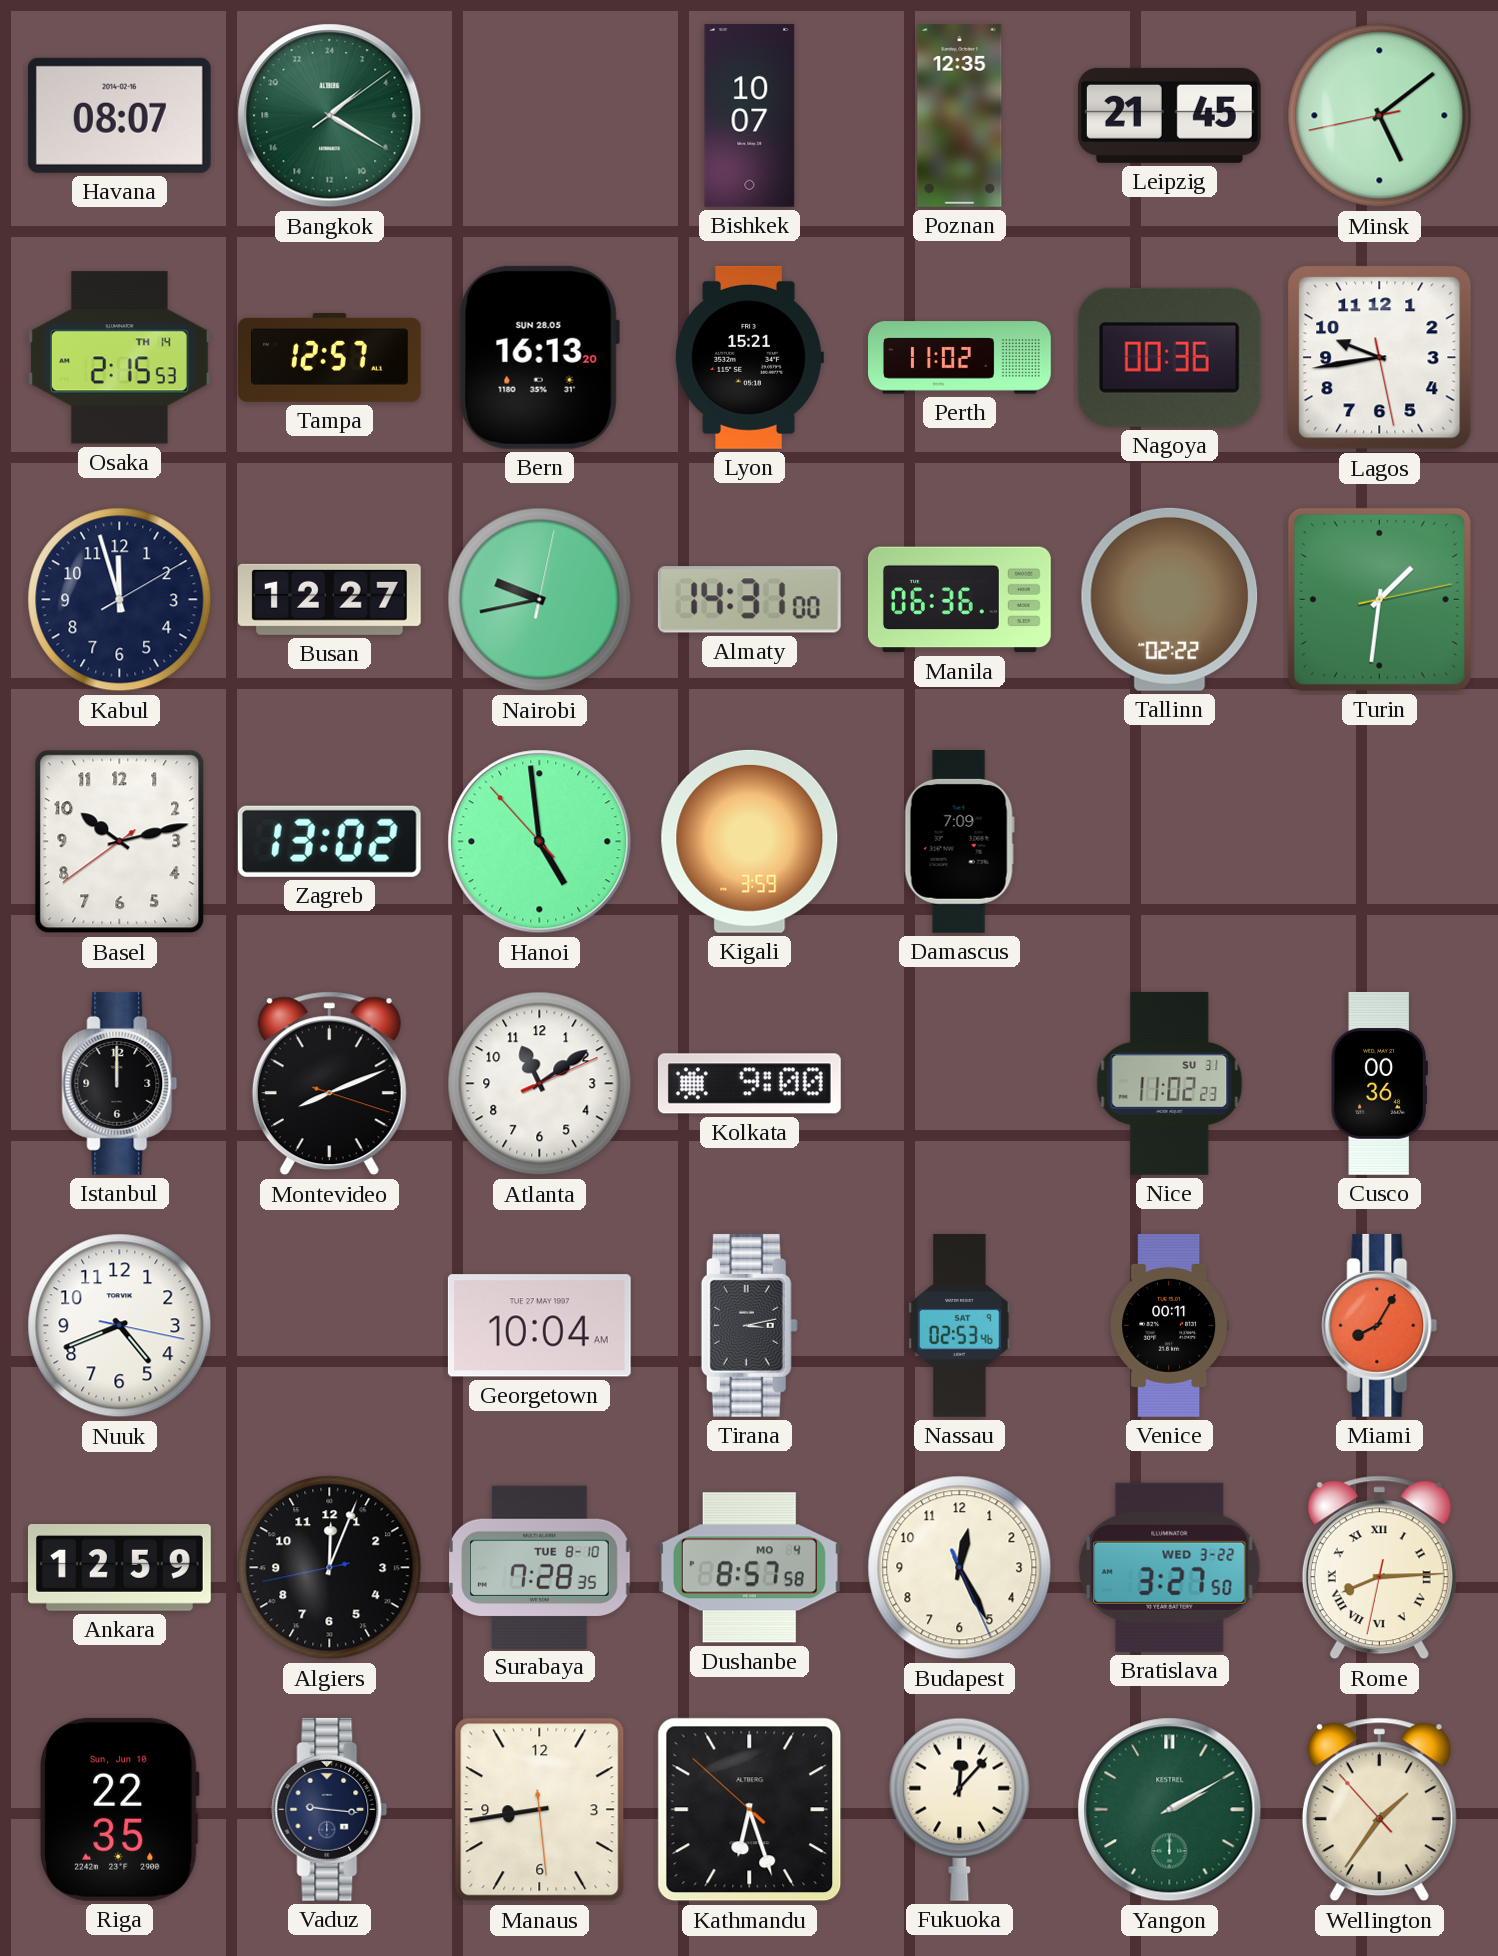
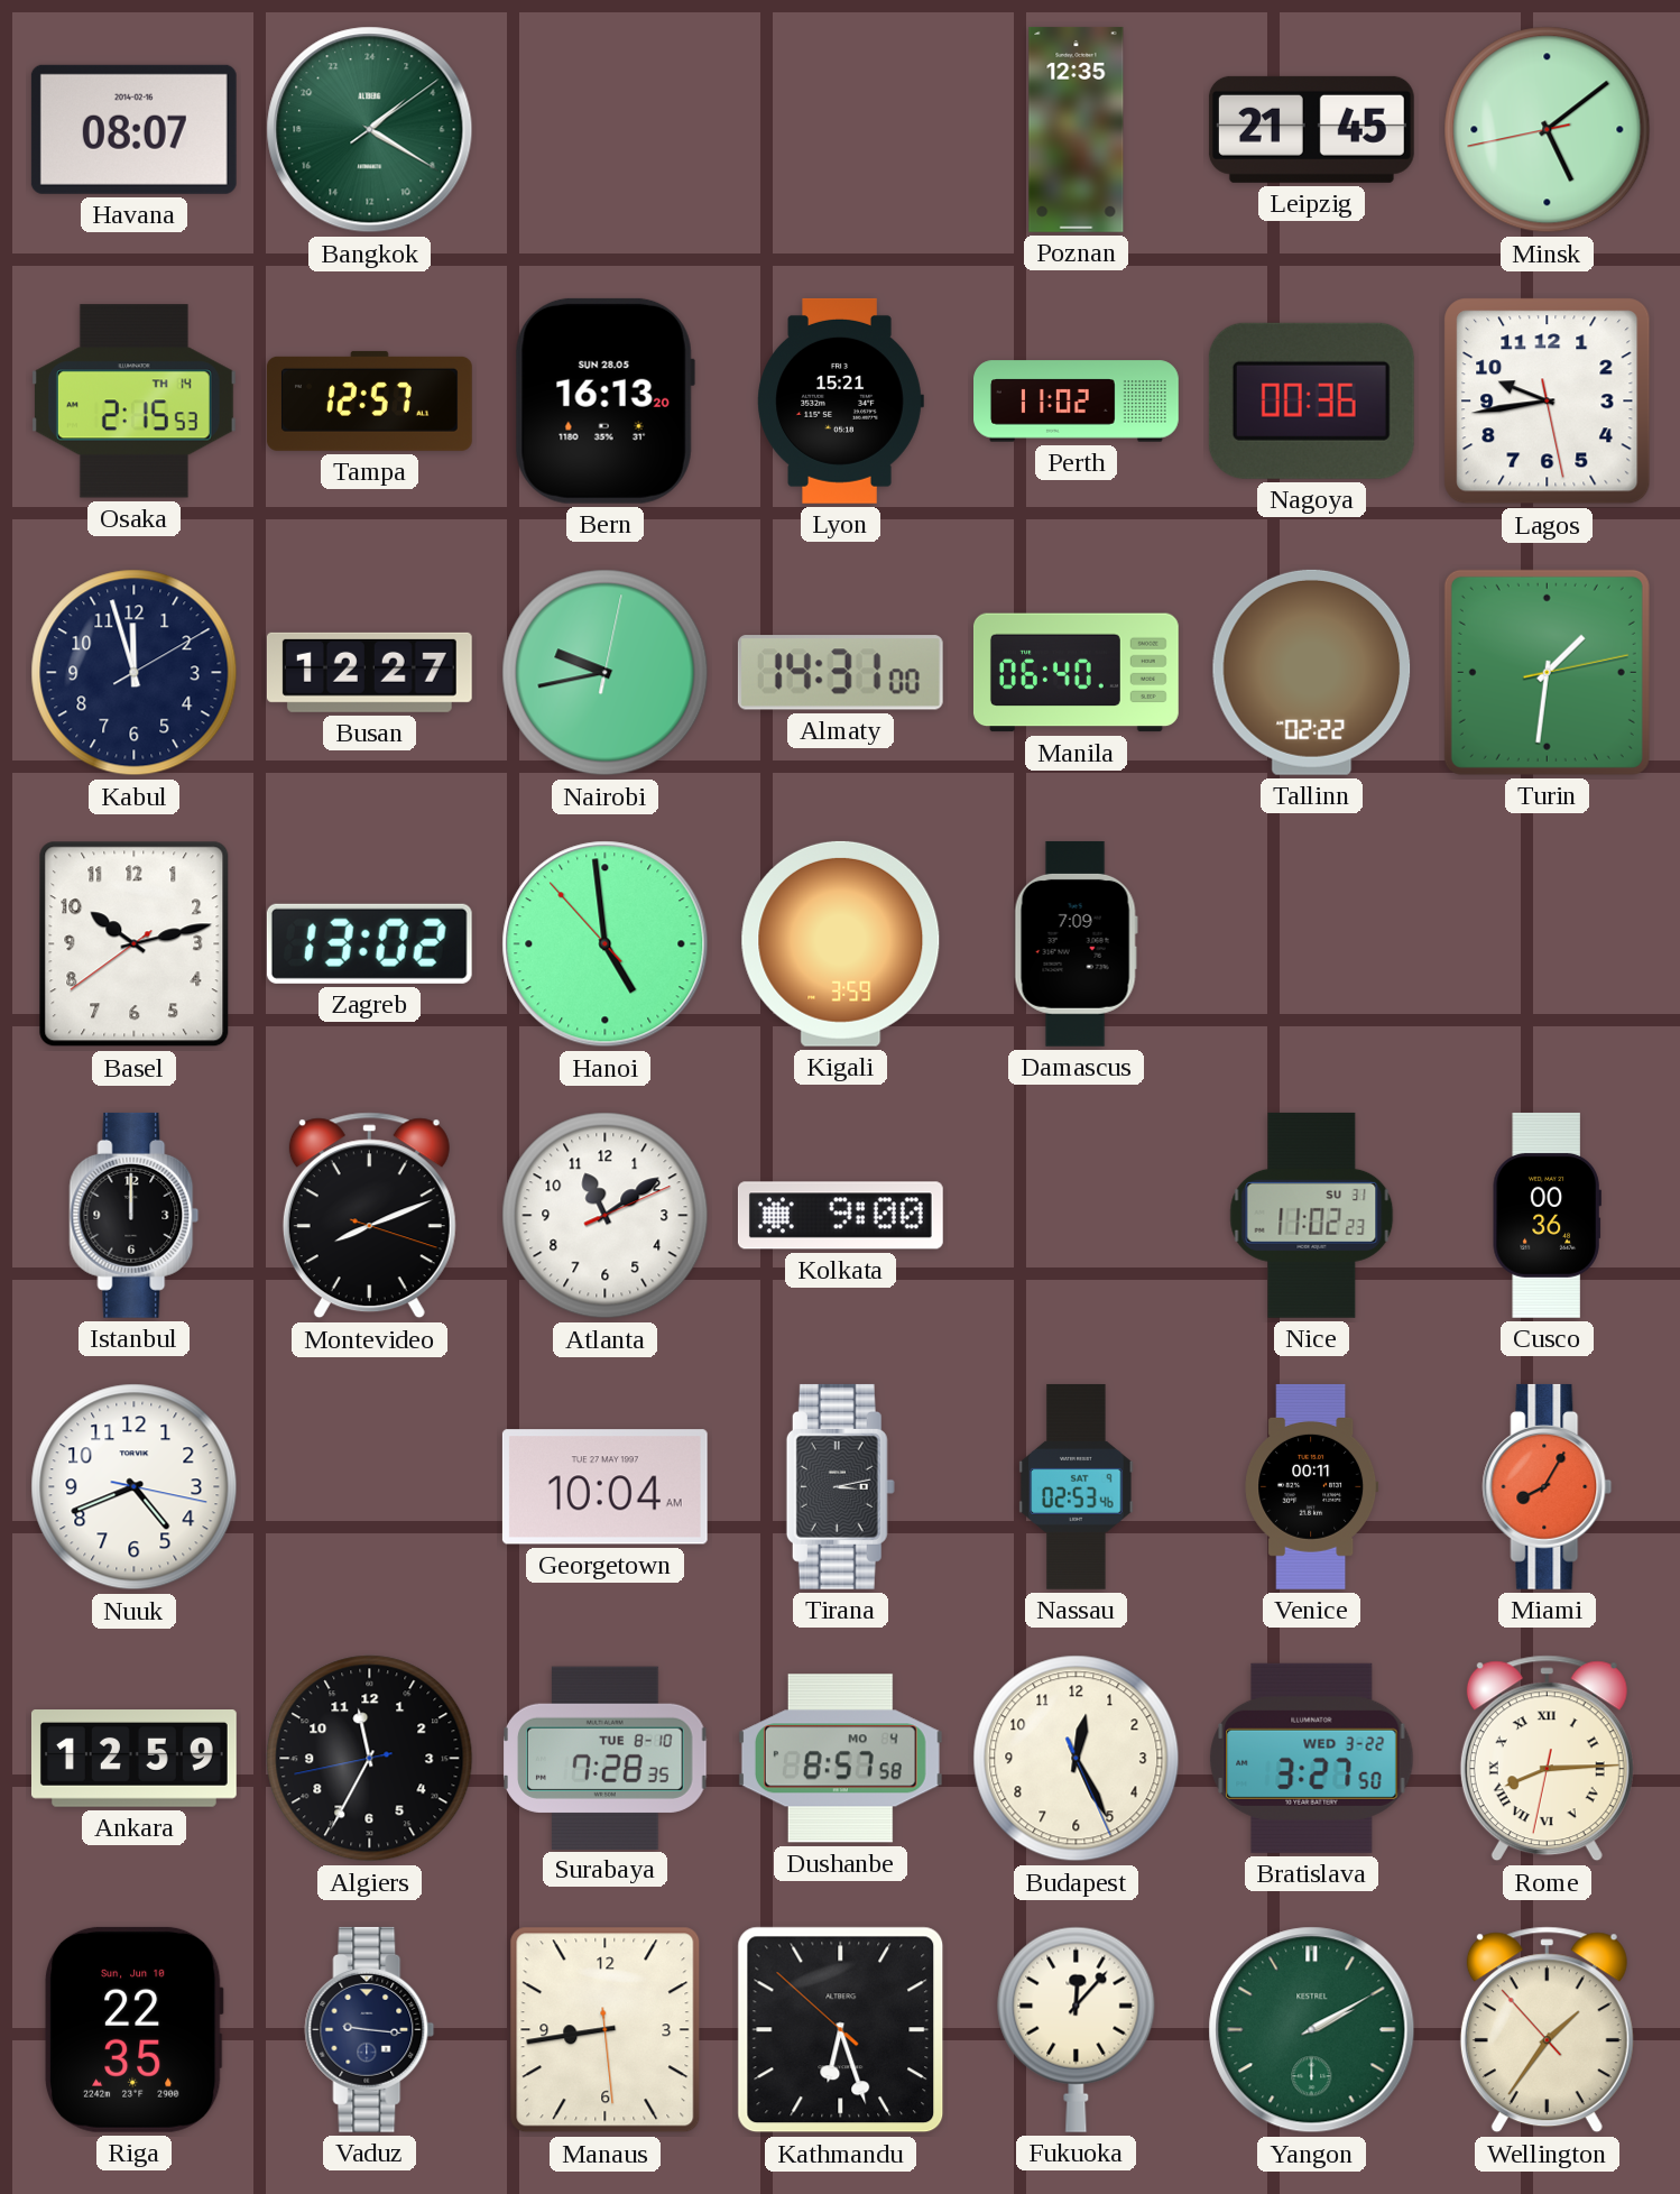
Bishkek: 10:07 -> none (750, 115)
Manila: 06:36 -> 06:40 (1076, 673)
Algiers: 12:03 -> 11:34 (370, 1759)
